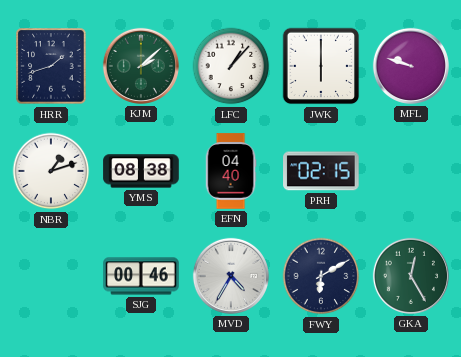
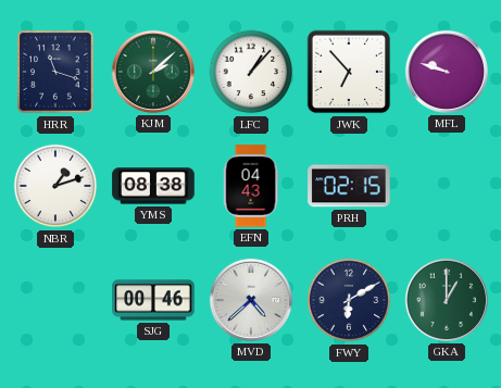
HRR: 1:42 -> 11:18 (55, 72)
JWK: 6:00 -> 6:53 (349, 72)
EFN: 04:40 -> 04:43 (251, 186)
MVD: 4:35 -> 4:38 (251, 300)
GKA: 12:25 -> 1:00 (447, 300)
